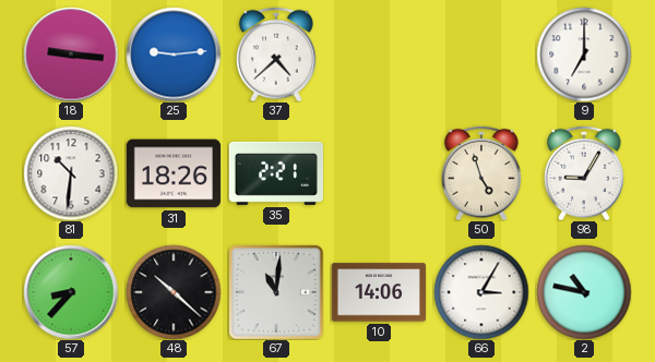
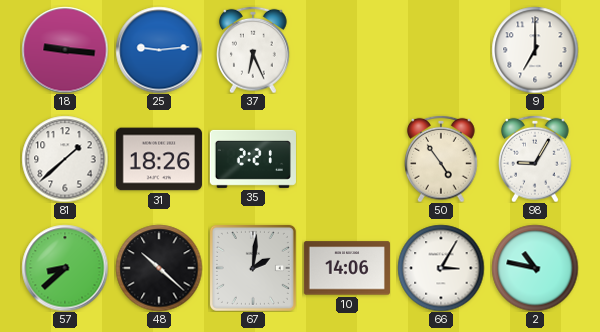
37: 4:38 -> 6:26 (254, 50)
81: 10:31 -> 1:38 (65, 159)
50: 4:57 -> 4:54 (442, 159)
57: 8:37 -> 8:38 (65, 268)
67: 11:01 -> 2:01 (253, 268)
